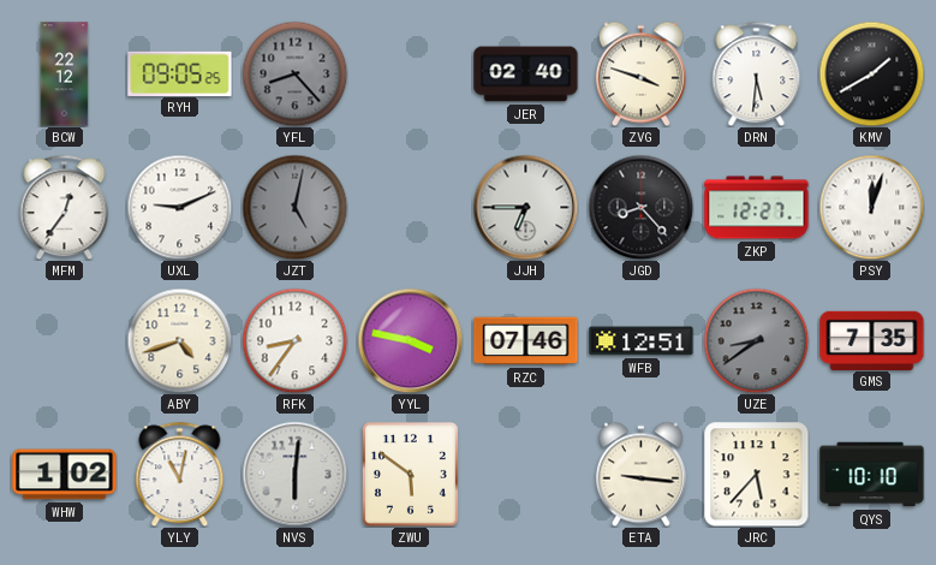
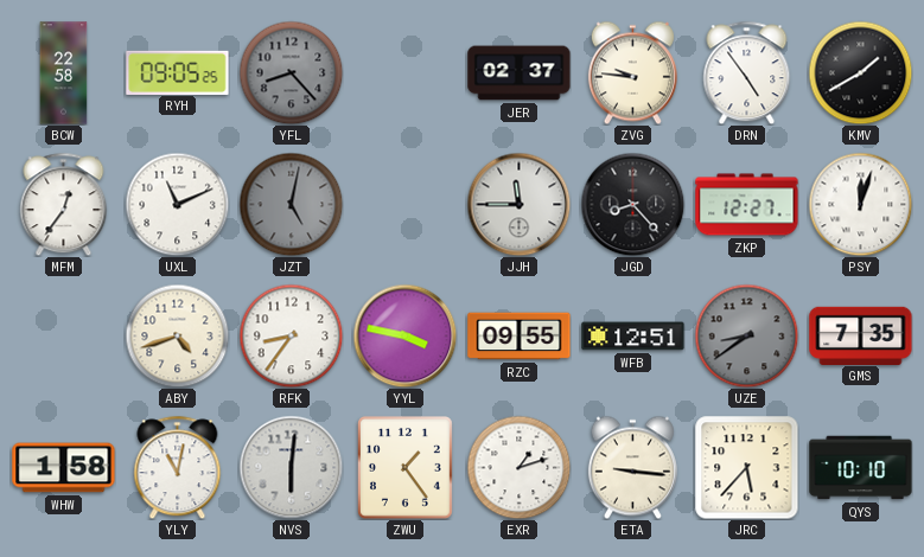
BCW: 22:12 -> 22:58 (64, 73)
JER: 02:40 -> 02:37 (520, 73)
ZVG: 3:48 -> 9:46 (632, 72)
DRN: 5:31 -> 4:54 (747, 72)
UXL: 9:11 -> 11:11 (177, 204)
JJH: 6:45 -> 11:45 (518, 204)
RZC: 07:46 -> 09:55 (520, 337)
WHW: 1:02 -> 1:58 (64, 468)
ZWU: 5:51 -> 1:24 (406, 468)
EXR: none -> 1:12 (518, 467)
